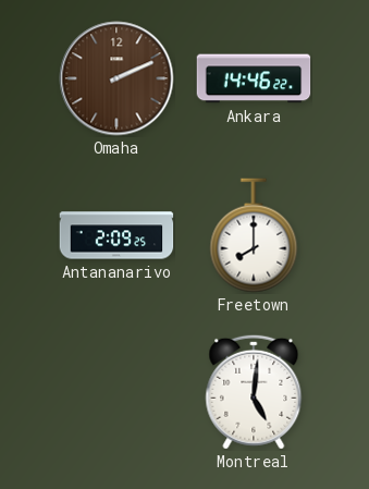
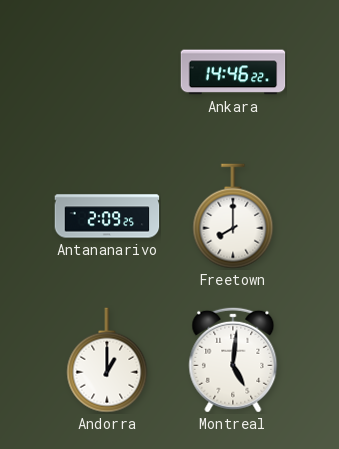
Omaha: 2:11 -> none (116, 78)
Andorra: none -> 1:00 (107, 360)
